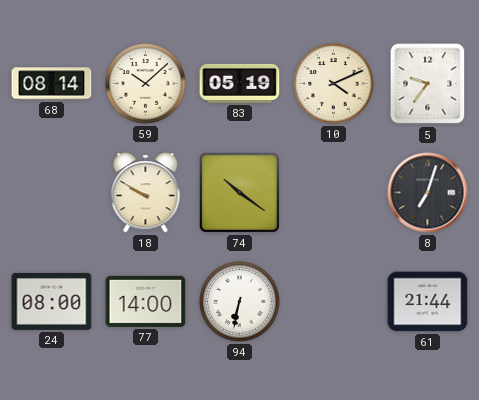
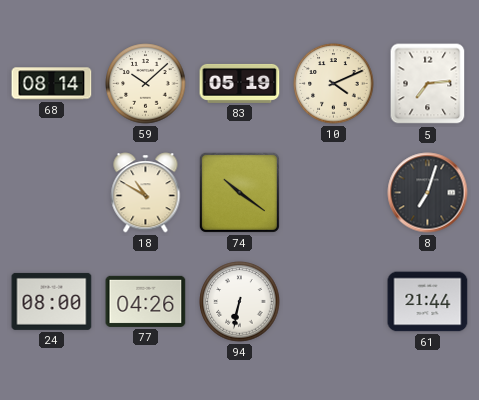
5: 9:36 -> 7:14 (428, 84)
18: 9:50 -> 10:50 (146, 193)
77: 14:00 -> 04:26 (146, 301)
